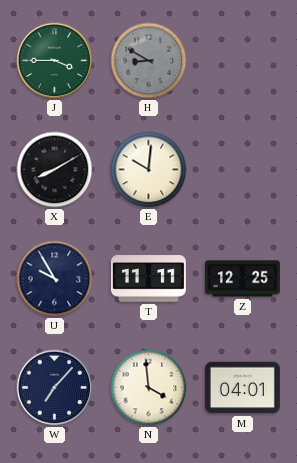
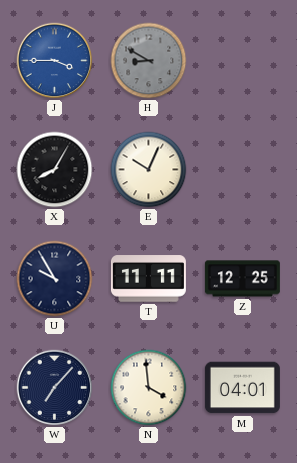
J dial: green -> blue (55, 61)
X: 8:10 -> 8:05 (55, 170)
E: 10:01 -> 10:04 (149, 170)
